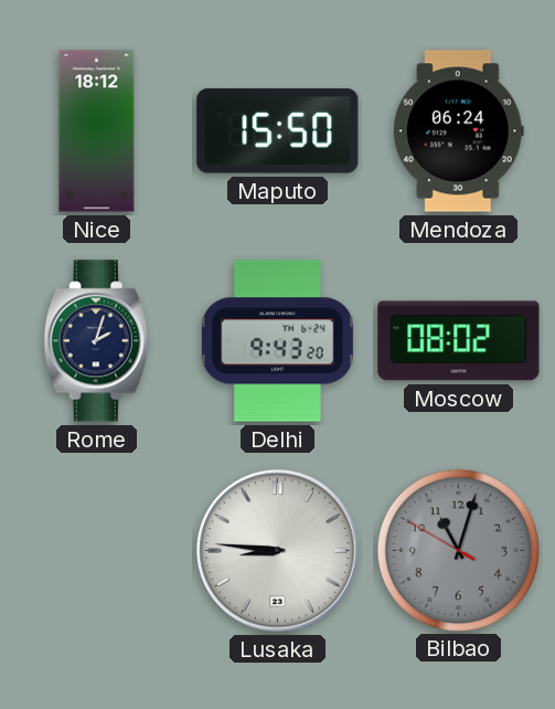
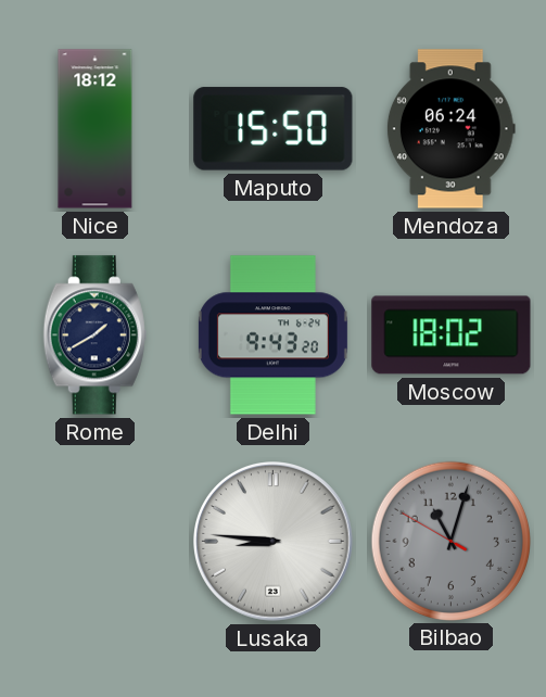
Rome: 2:03 -> 1:40 (94, 335)
Moscow: 08:02 -> 18:02 (452, 335)
